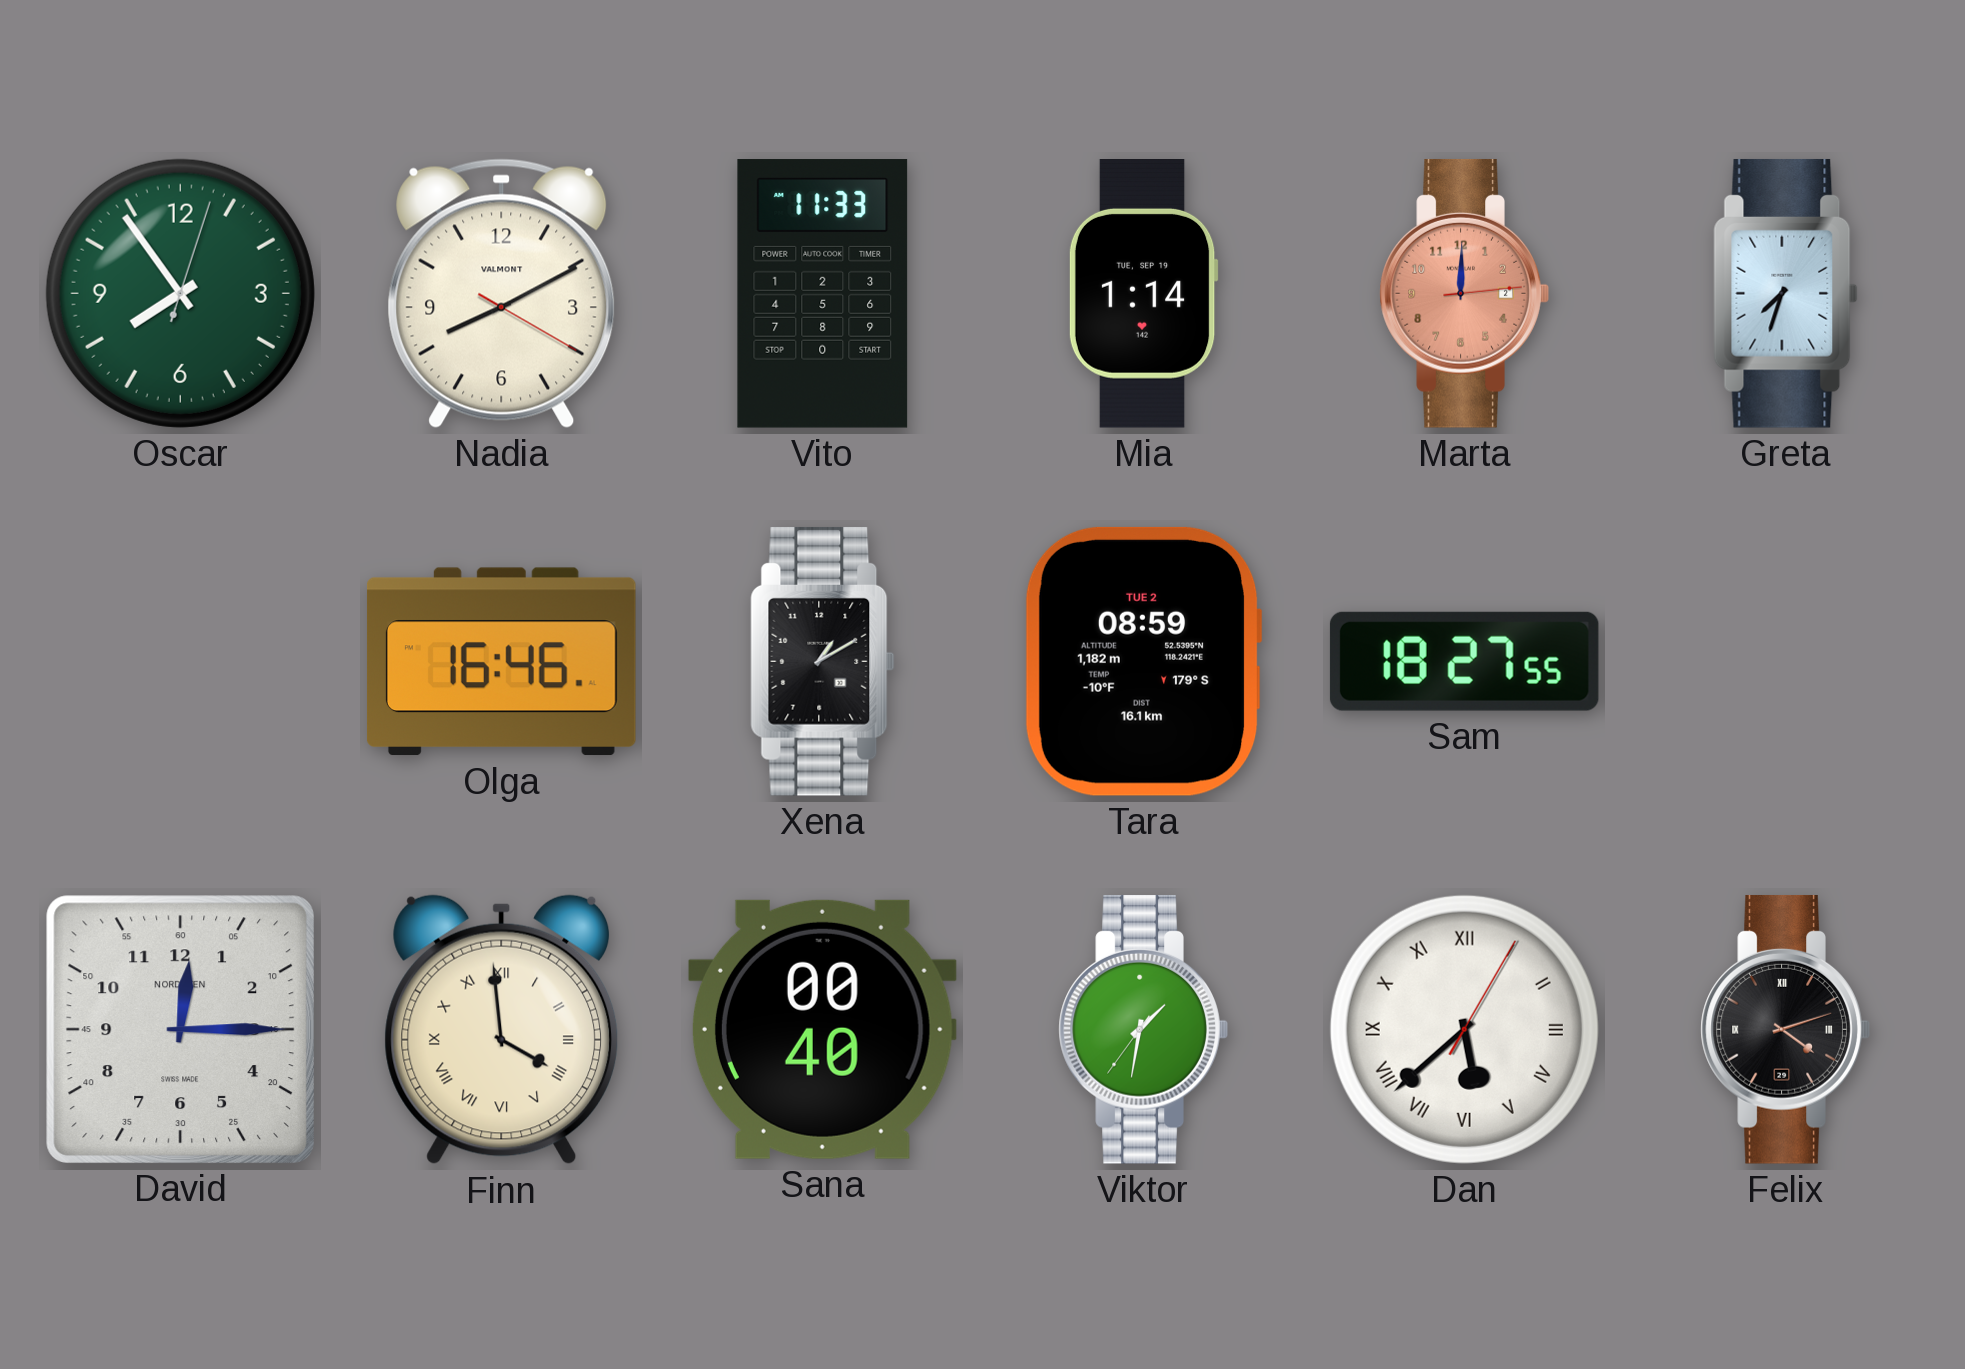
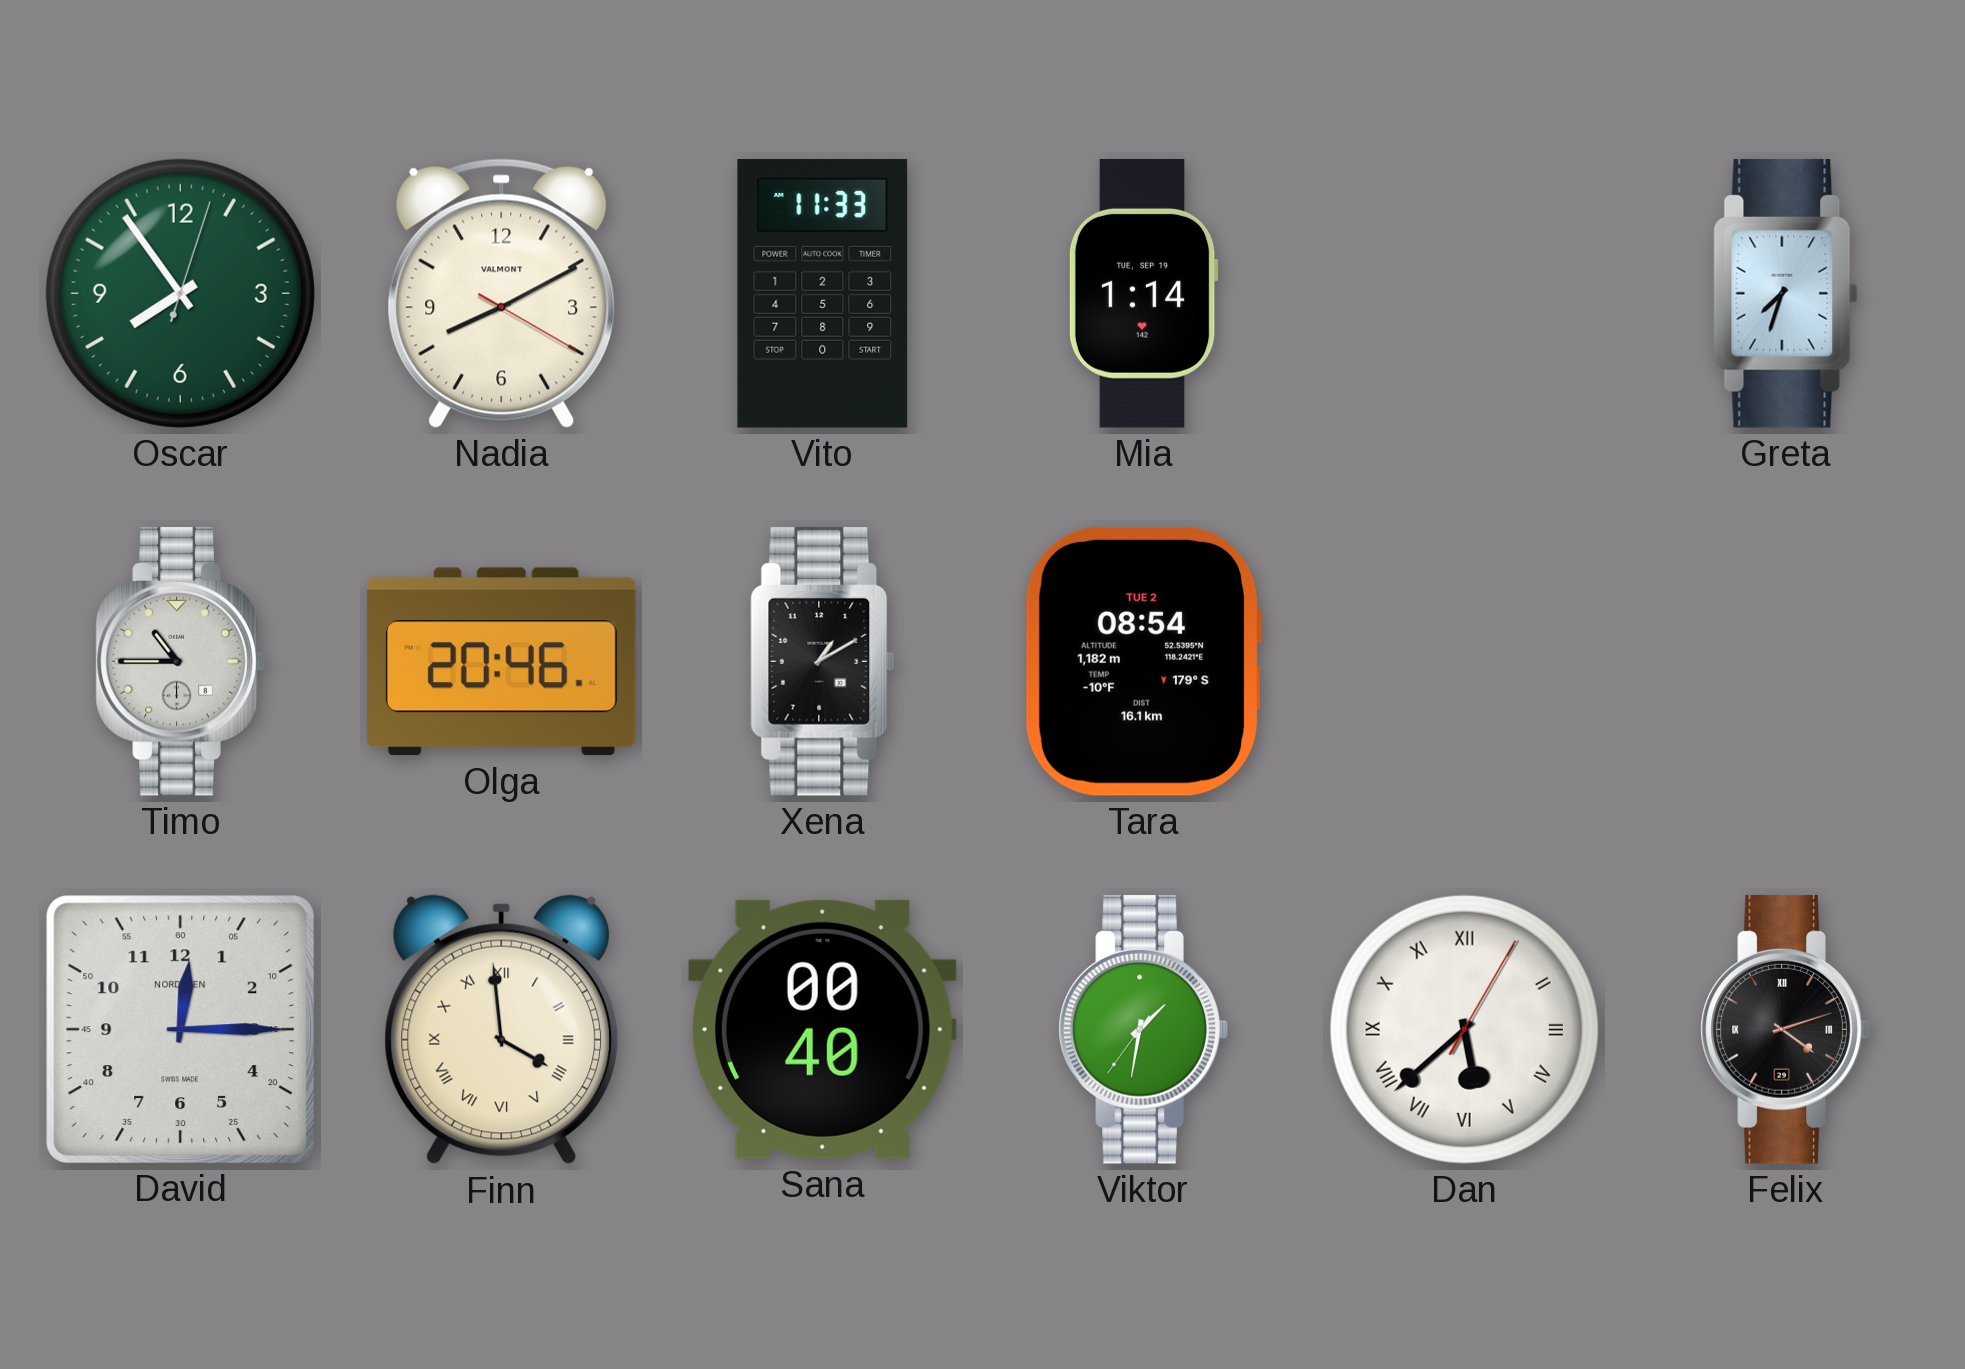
Marta: 12:00 -> none (1464, 294)
Timo: none -> 10:45 (180, 662)
Olga: 16:46 -> 20:46 (501, 662)
Tara: 08:59 -> 08:54 (1143, 661)
Sam: 18:27 -> none (1464, 661)
